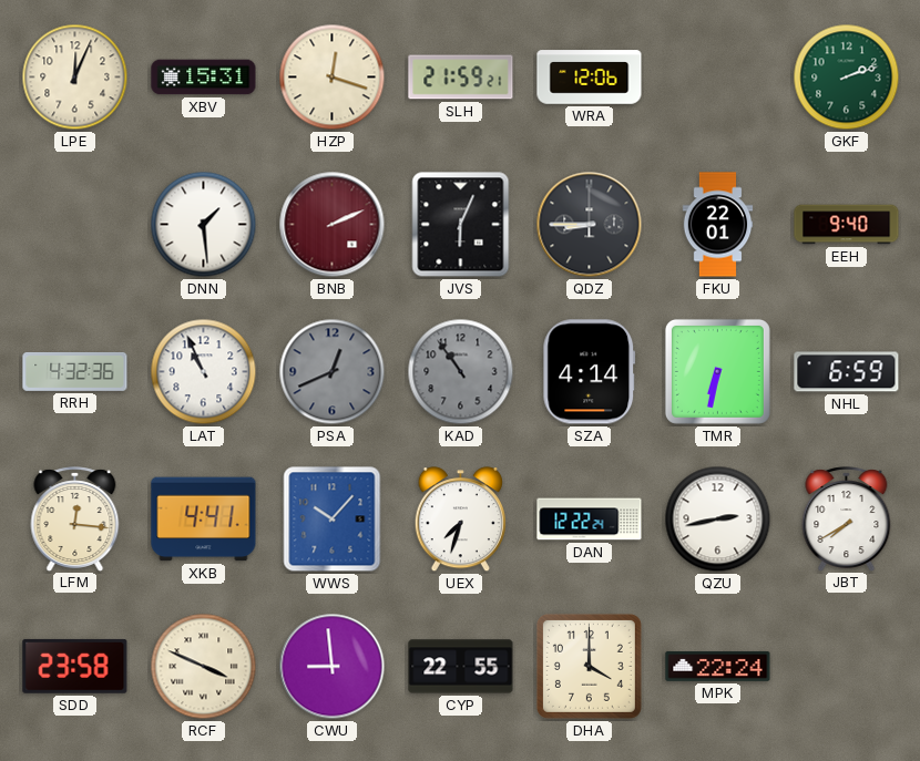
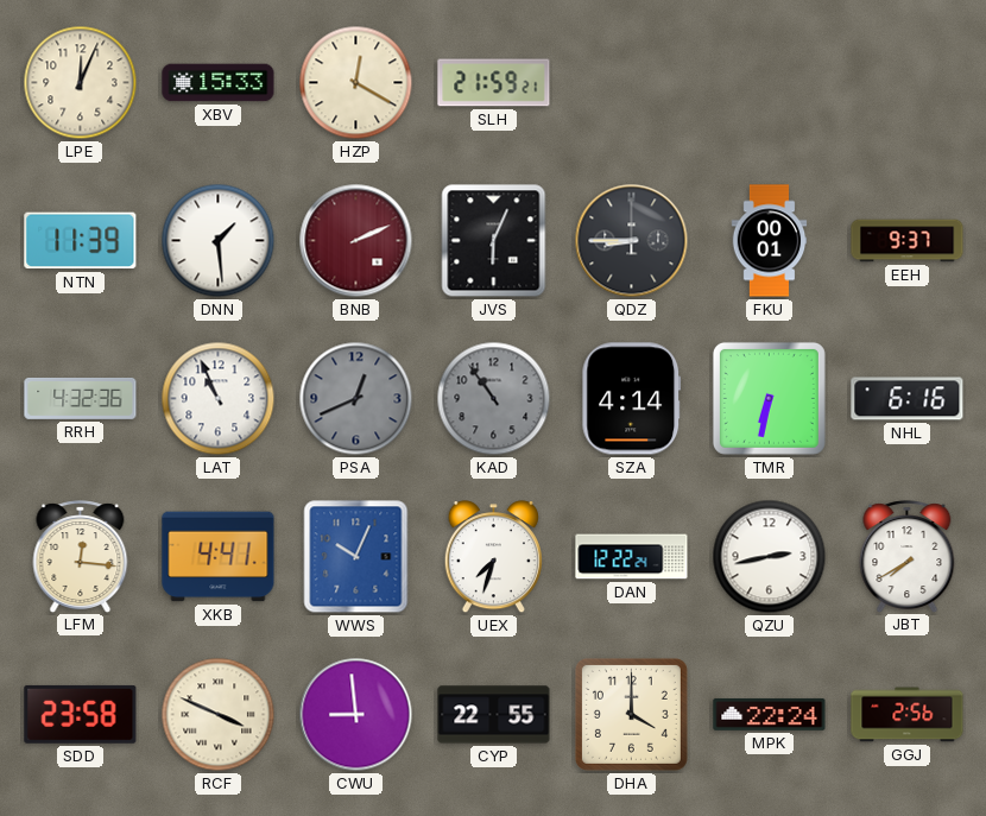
XBV: 15:31 -> 15:33 (219, 83)
HZP: 12:18 -> 12:20 (356, 83)
WRA: 12:06 -> none (590, 78)
GKF: 2:12 -> none (847, 78)
NTN: none -> 11:39 (81, 241)
FKU: 22:01 -> 00:01 (770, 241)
EEH: 9:40 -> 9:37 (908, 241)
NHL: 6:59 -> 6:16 (908, 399)
WWS: 10:07 -> 10:04 (356, 557)
GGJ: none -> 2:56 (908, 715)
